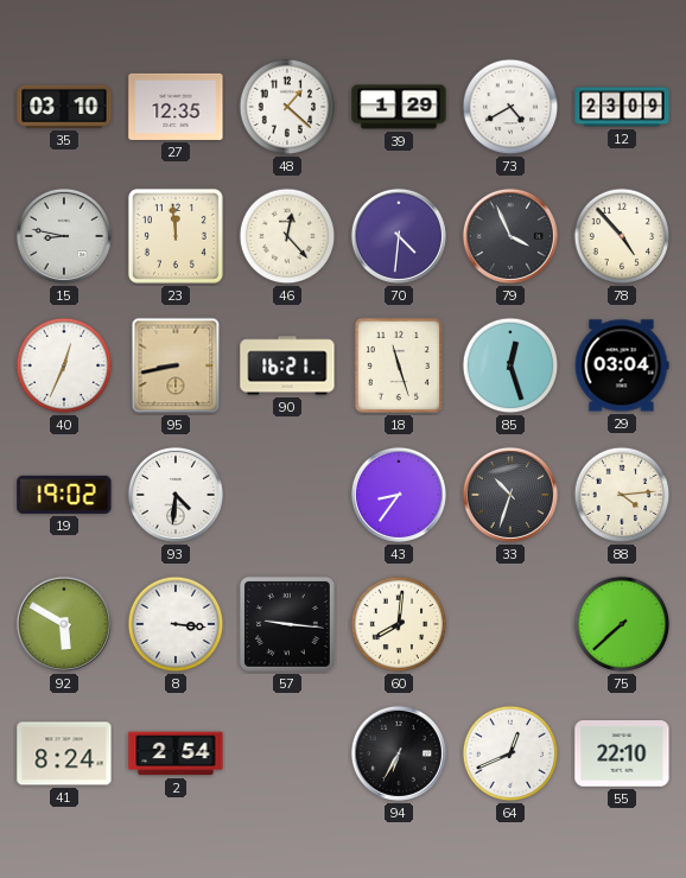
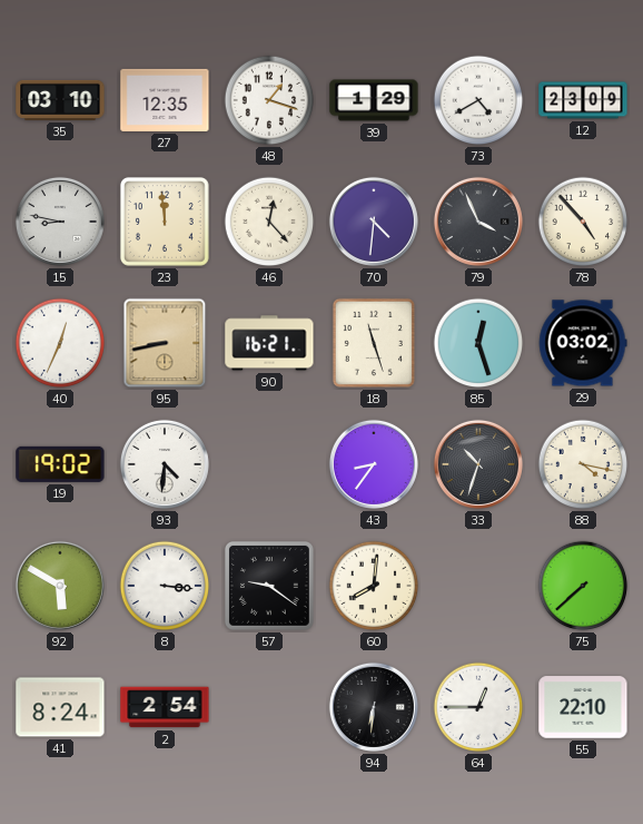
48: 1:22 -> 1:18 (269, 100)
29: 03:04 -> 03:02 (583, 343)
88: 4:14 -> 4:17 (583, 464)
57: 9:16 -> 9:21 (269, 586)
94: 6:35 -> 6:31 (374, 707)
64: 12:41 -> 12:45 (478, 707)
